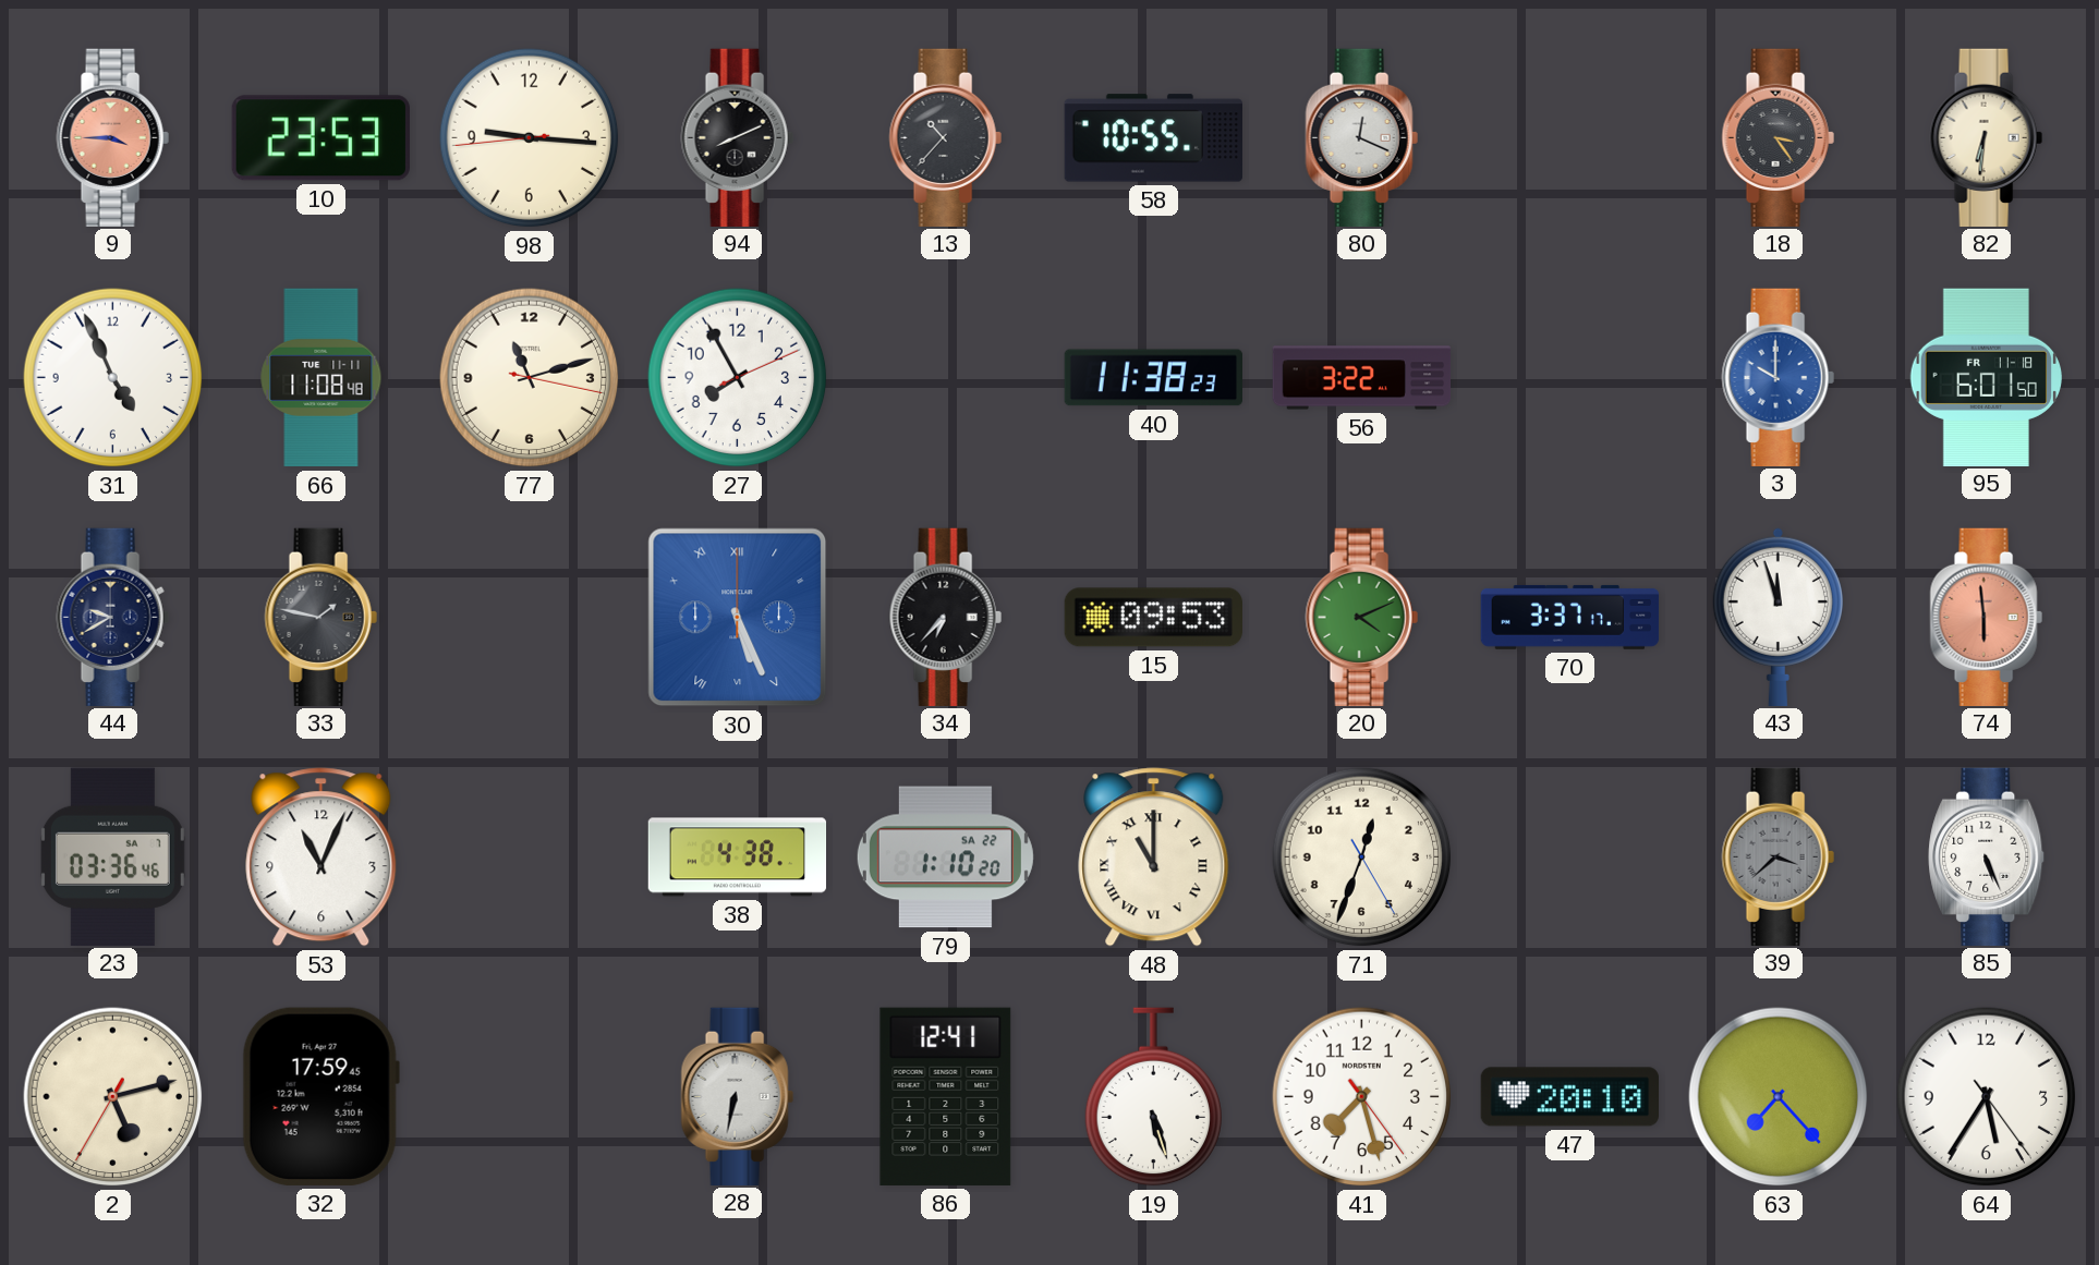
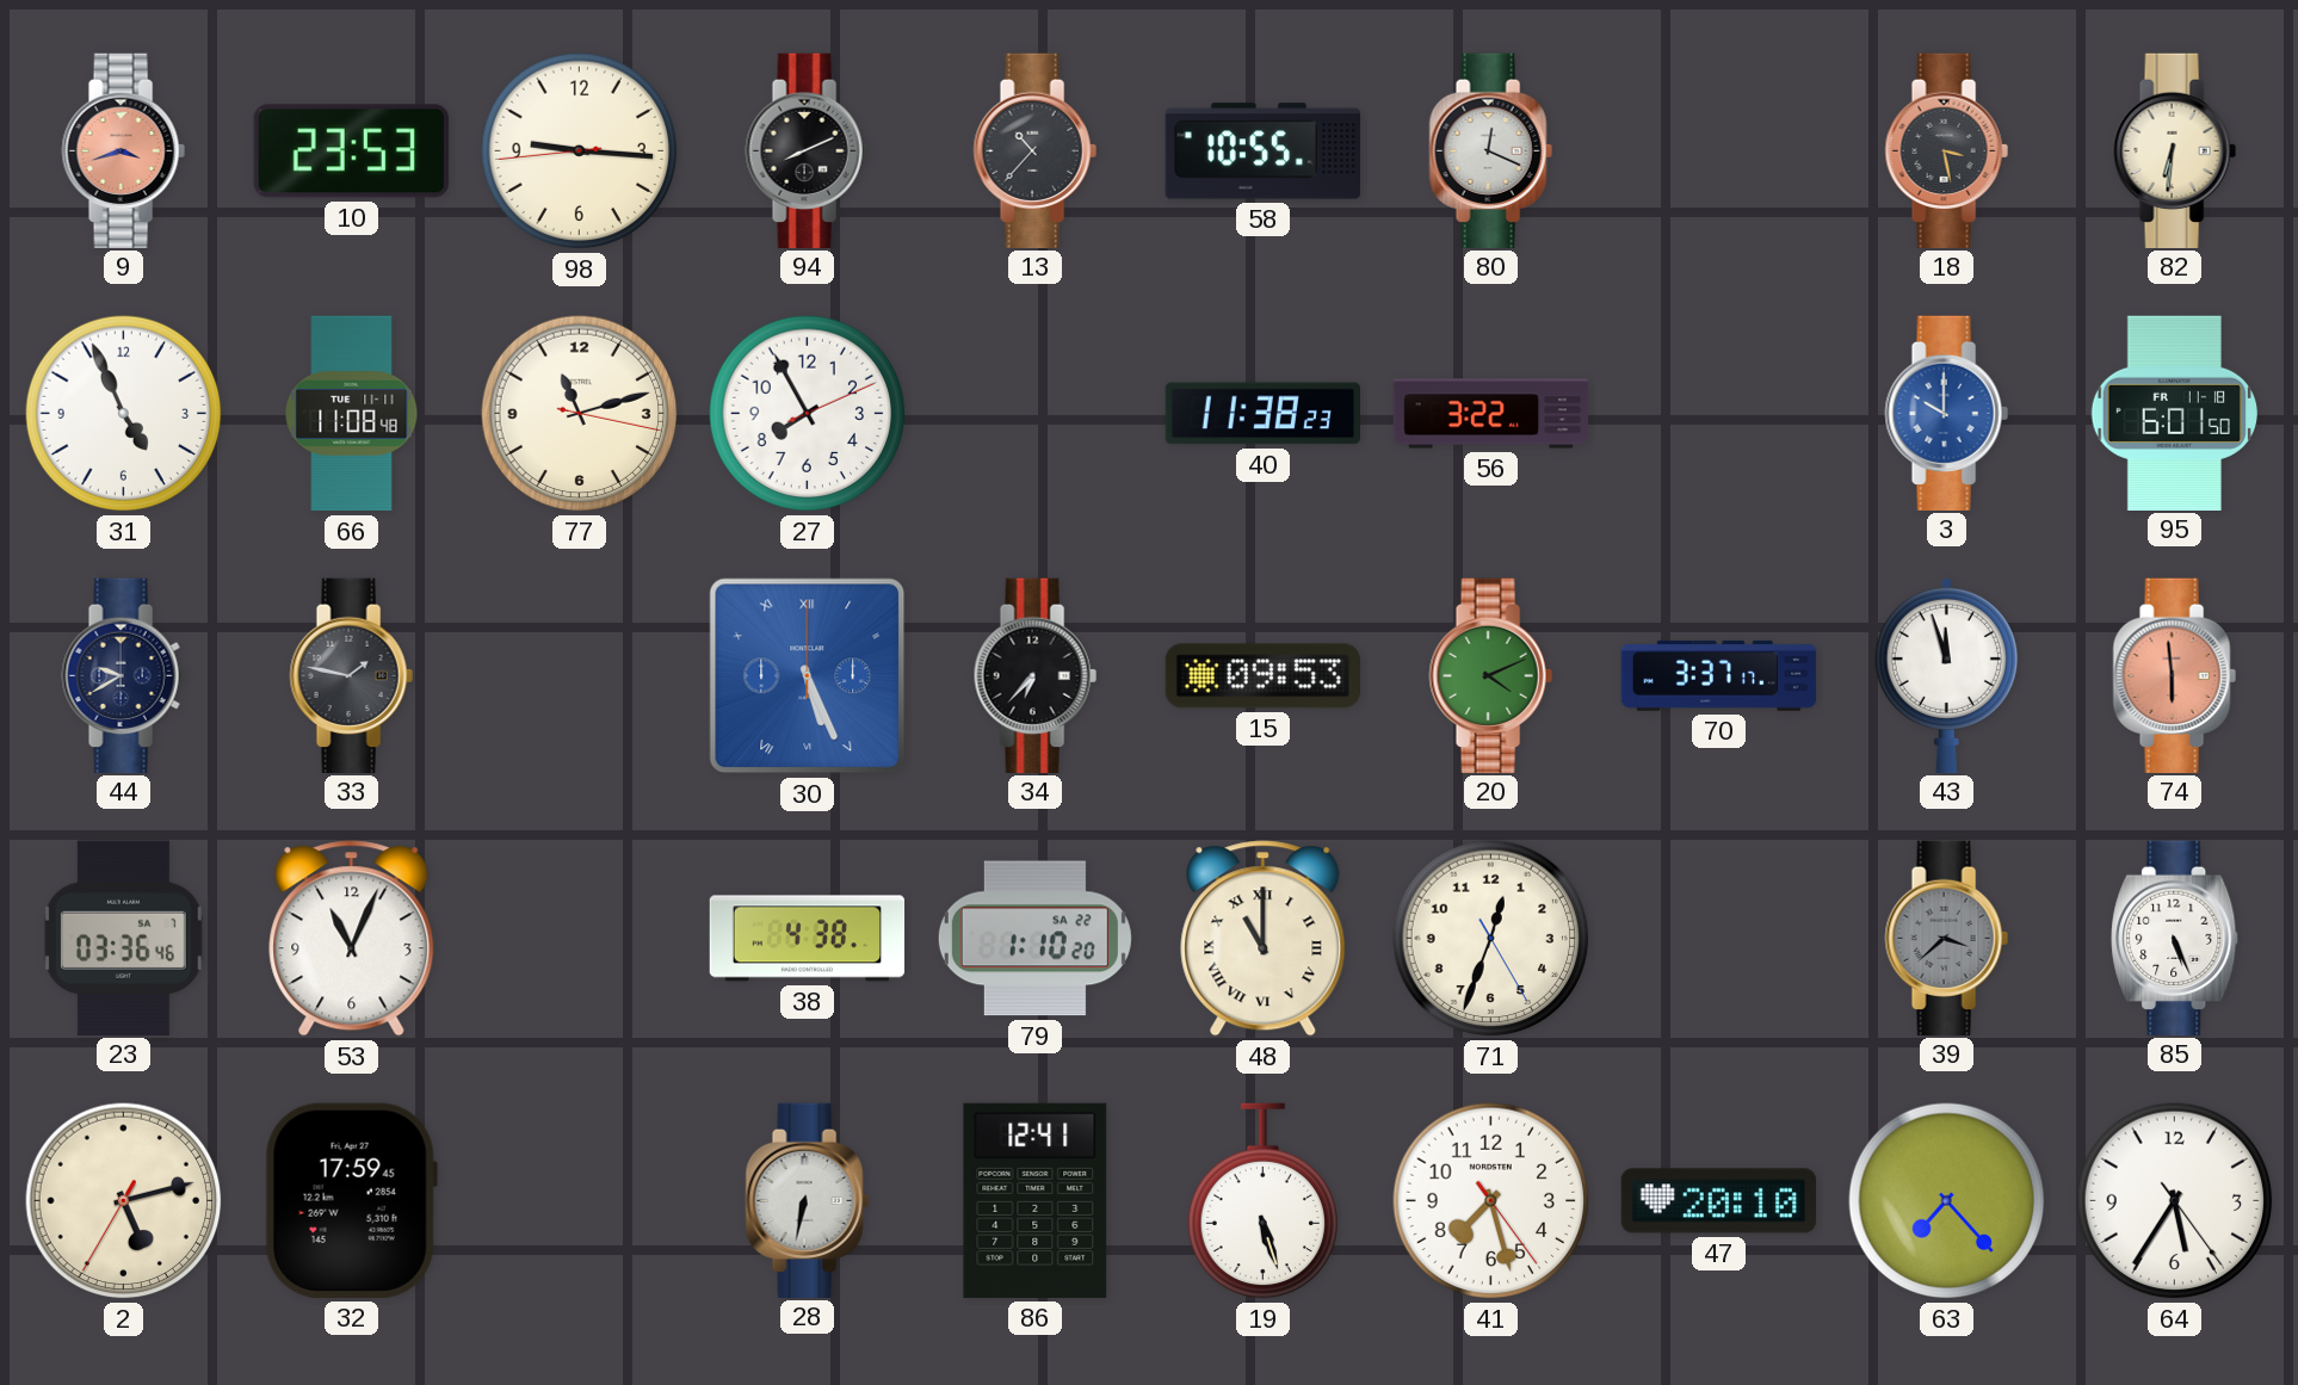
9: 3:45 -> 3:42 (123, 150)
18: 3:24 -> 3:28 (1946, 150)
